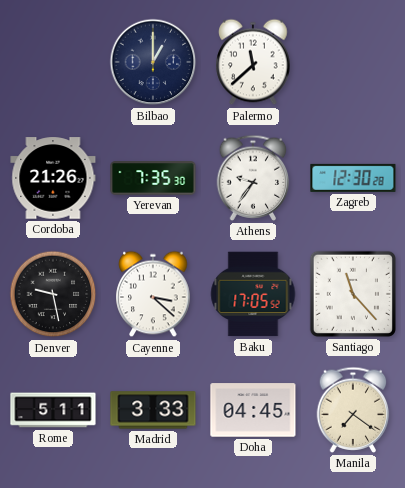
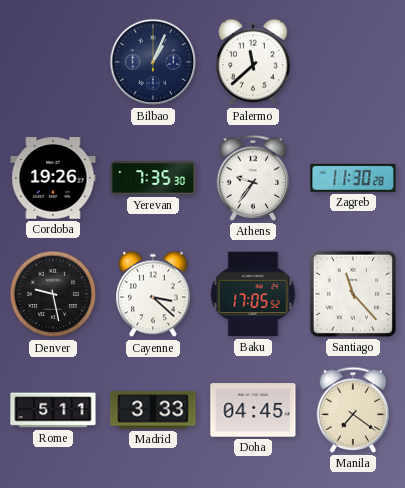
Bilbao: 1:00 -> 1:04 (153, 62)
Cordoba: 21:26 -> 19:26 (53, 178)
Zagreb: 12:30 -> 11:30 (353, 178)
